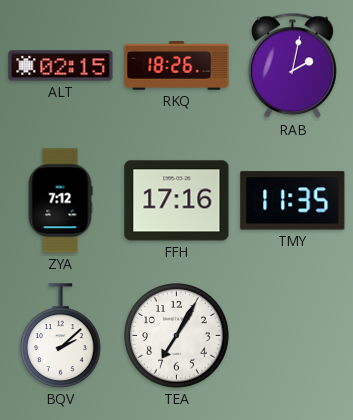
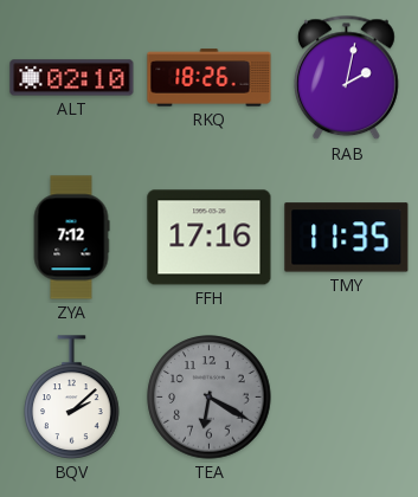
ALT: 02:15 -> 02:10 (72, 78)
TEA: 7:05 -> 6:20 (210, 398)
TEA dial: white -> grey (210, 398)
